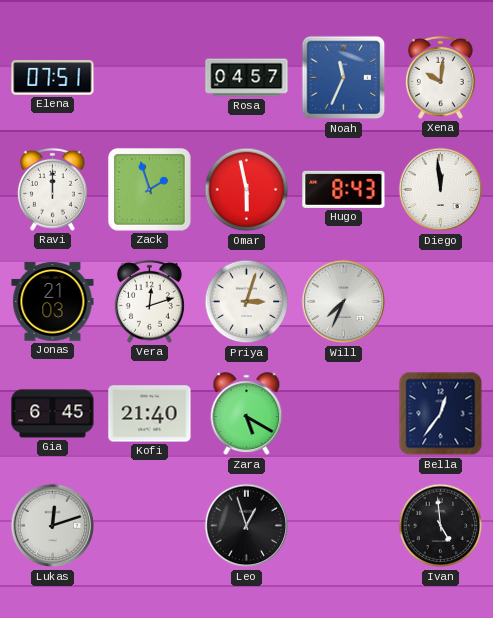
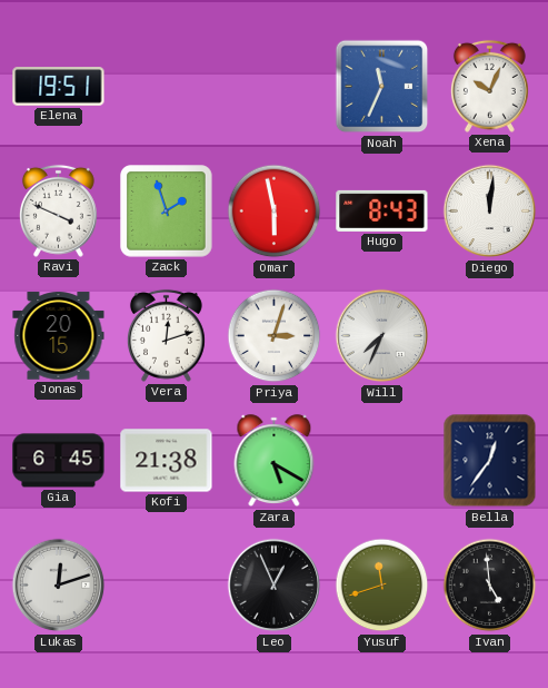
Elena: 07:51 -> 19:51 (59, 87)
Rosa: 04:57 -> none (247, 78)
Xena: 10:01 -> 10:04 (489, 86)
Ravi: 12:00 -> 3:49 (58, 210)
Diego: 11:59 -> 12:01 (490, 212)
Jonas: 21:03 -> 20:15 (59, 336)
Kofi: 21:40 -> 21:38 (167, 461)
Leo: 12:57 -> 12:56 (275, 586)
Yusuf: none -> 11:42 (382, 586)
